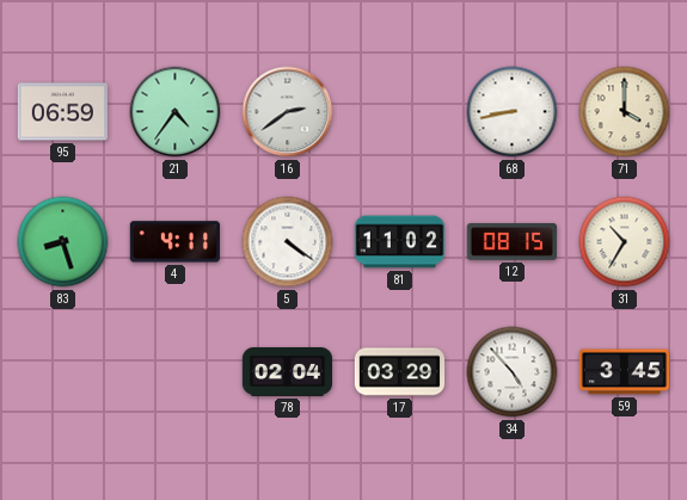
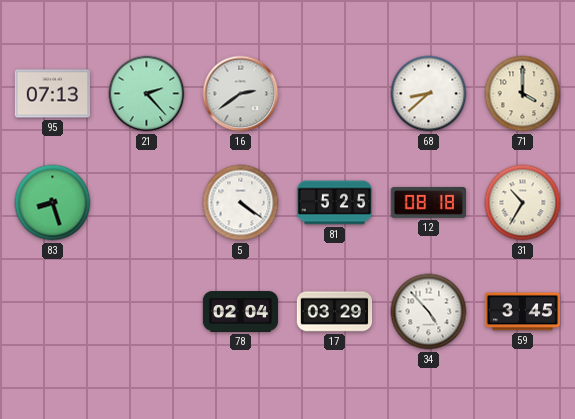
95: 06:59 -> 07:13 (52, 94)
21: 4:36 -> 2:23 (147, 94)
68: 8:43 -> 8:38 (429, 94)
4: 4:11 -> none (174, 242)
81: 11:02 -> 5:25 (335, 203)
12: 08:15 -> 08:18 (428, 203)
